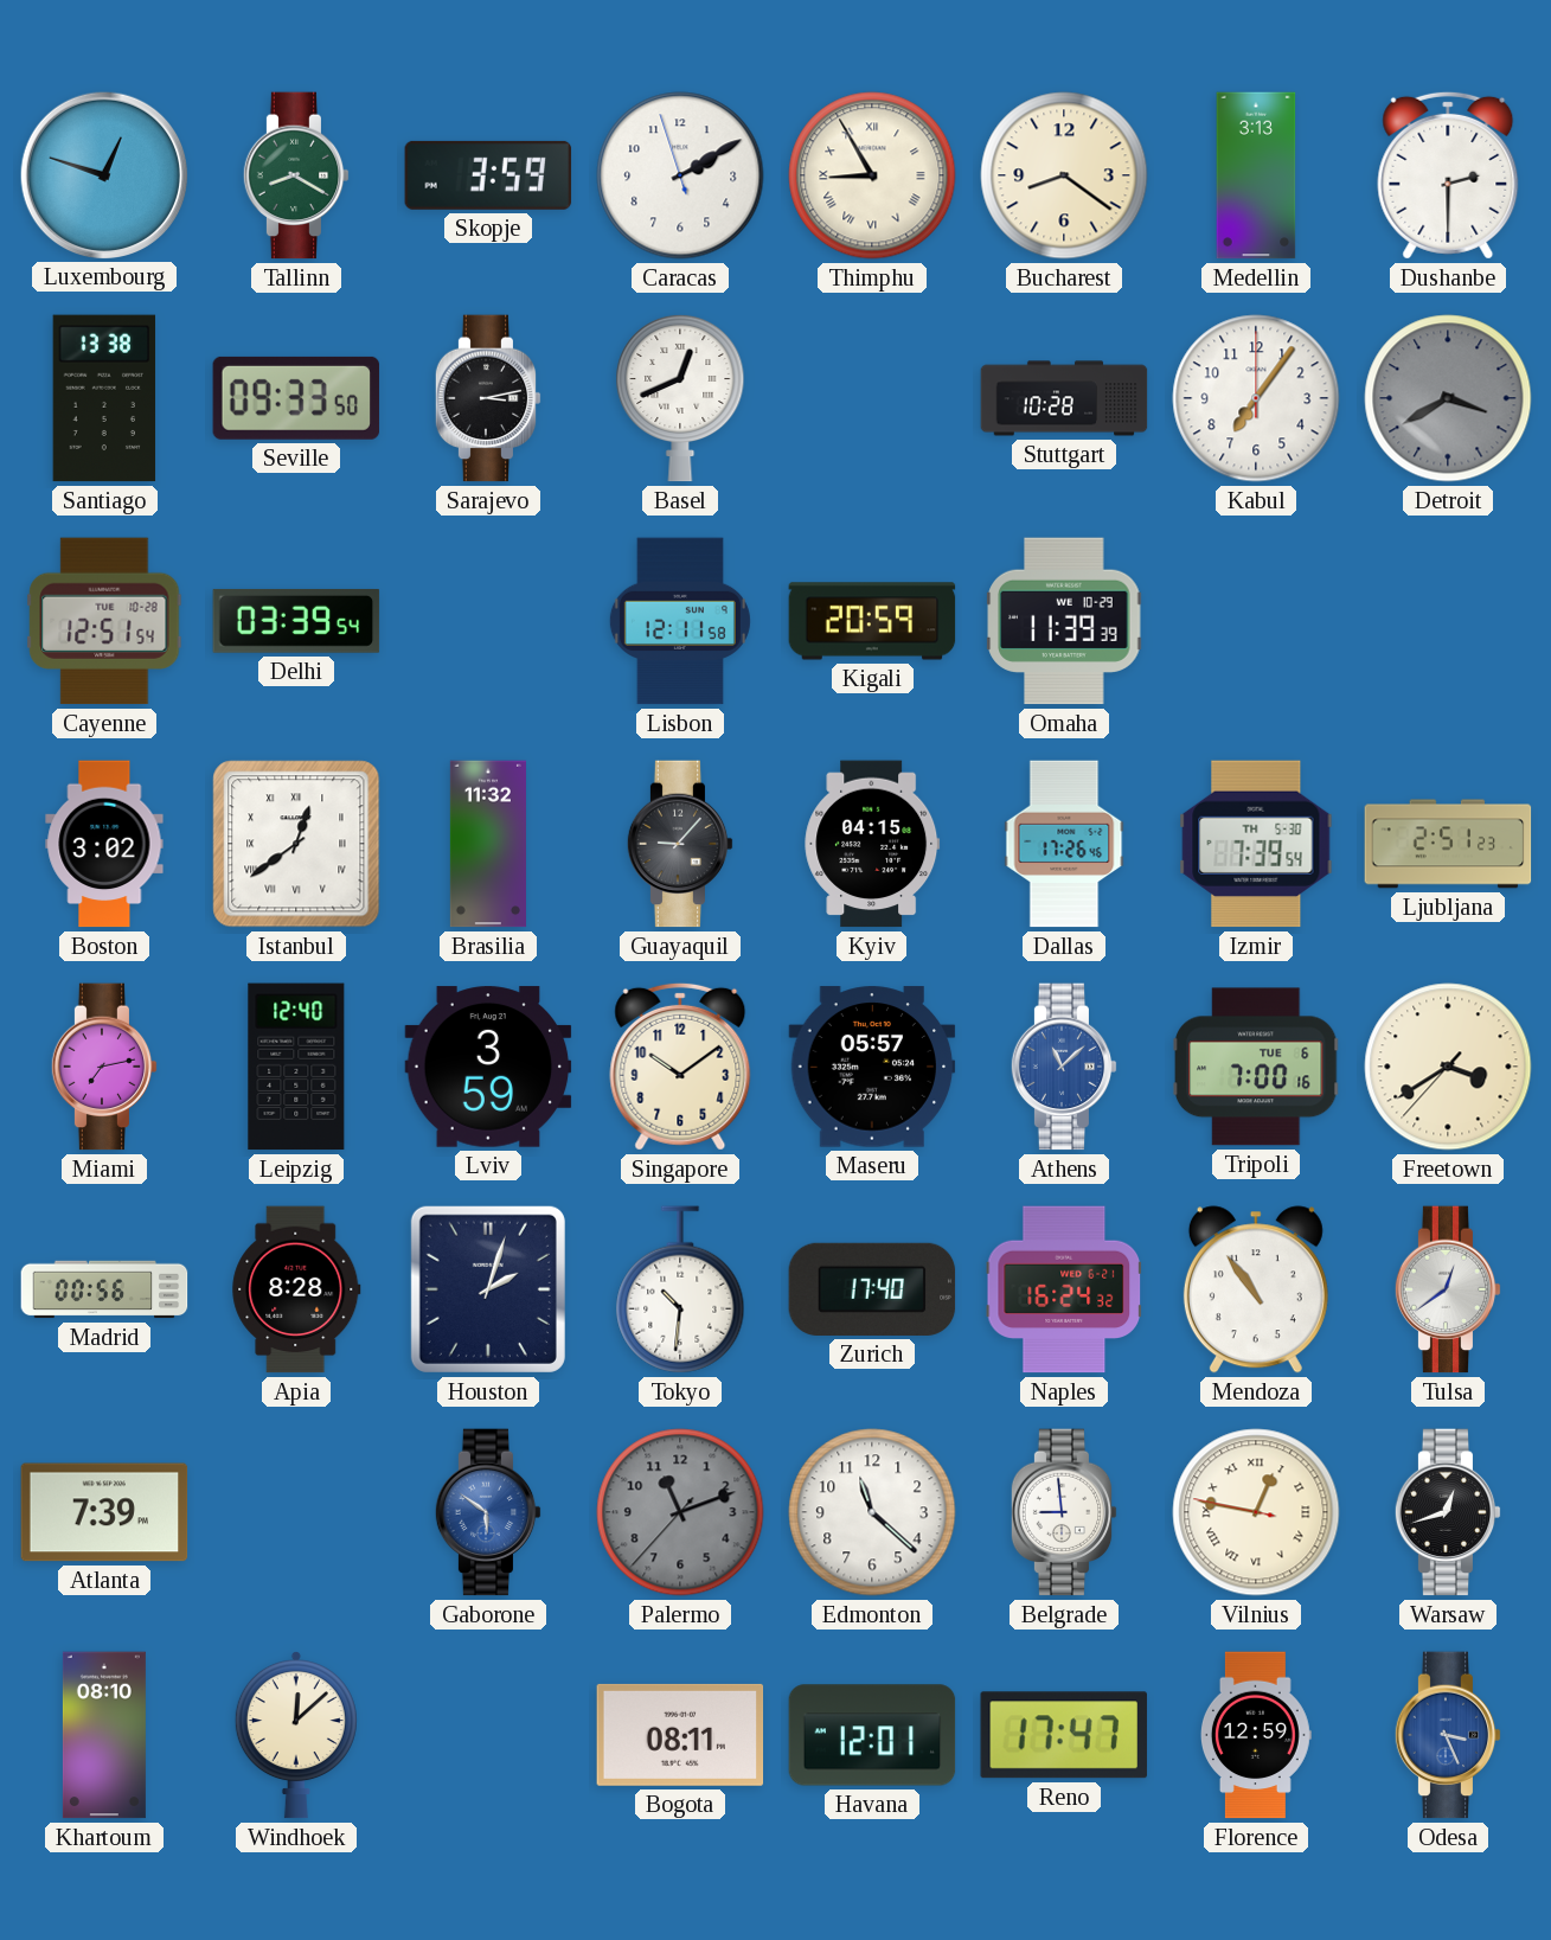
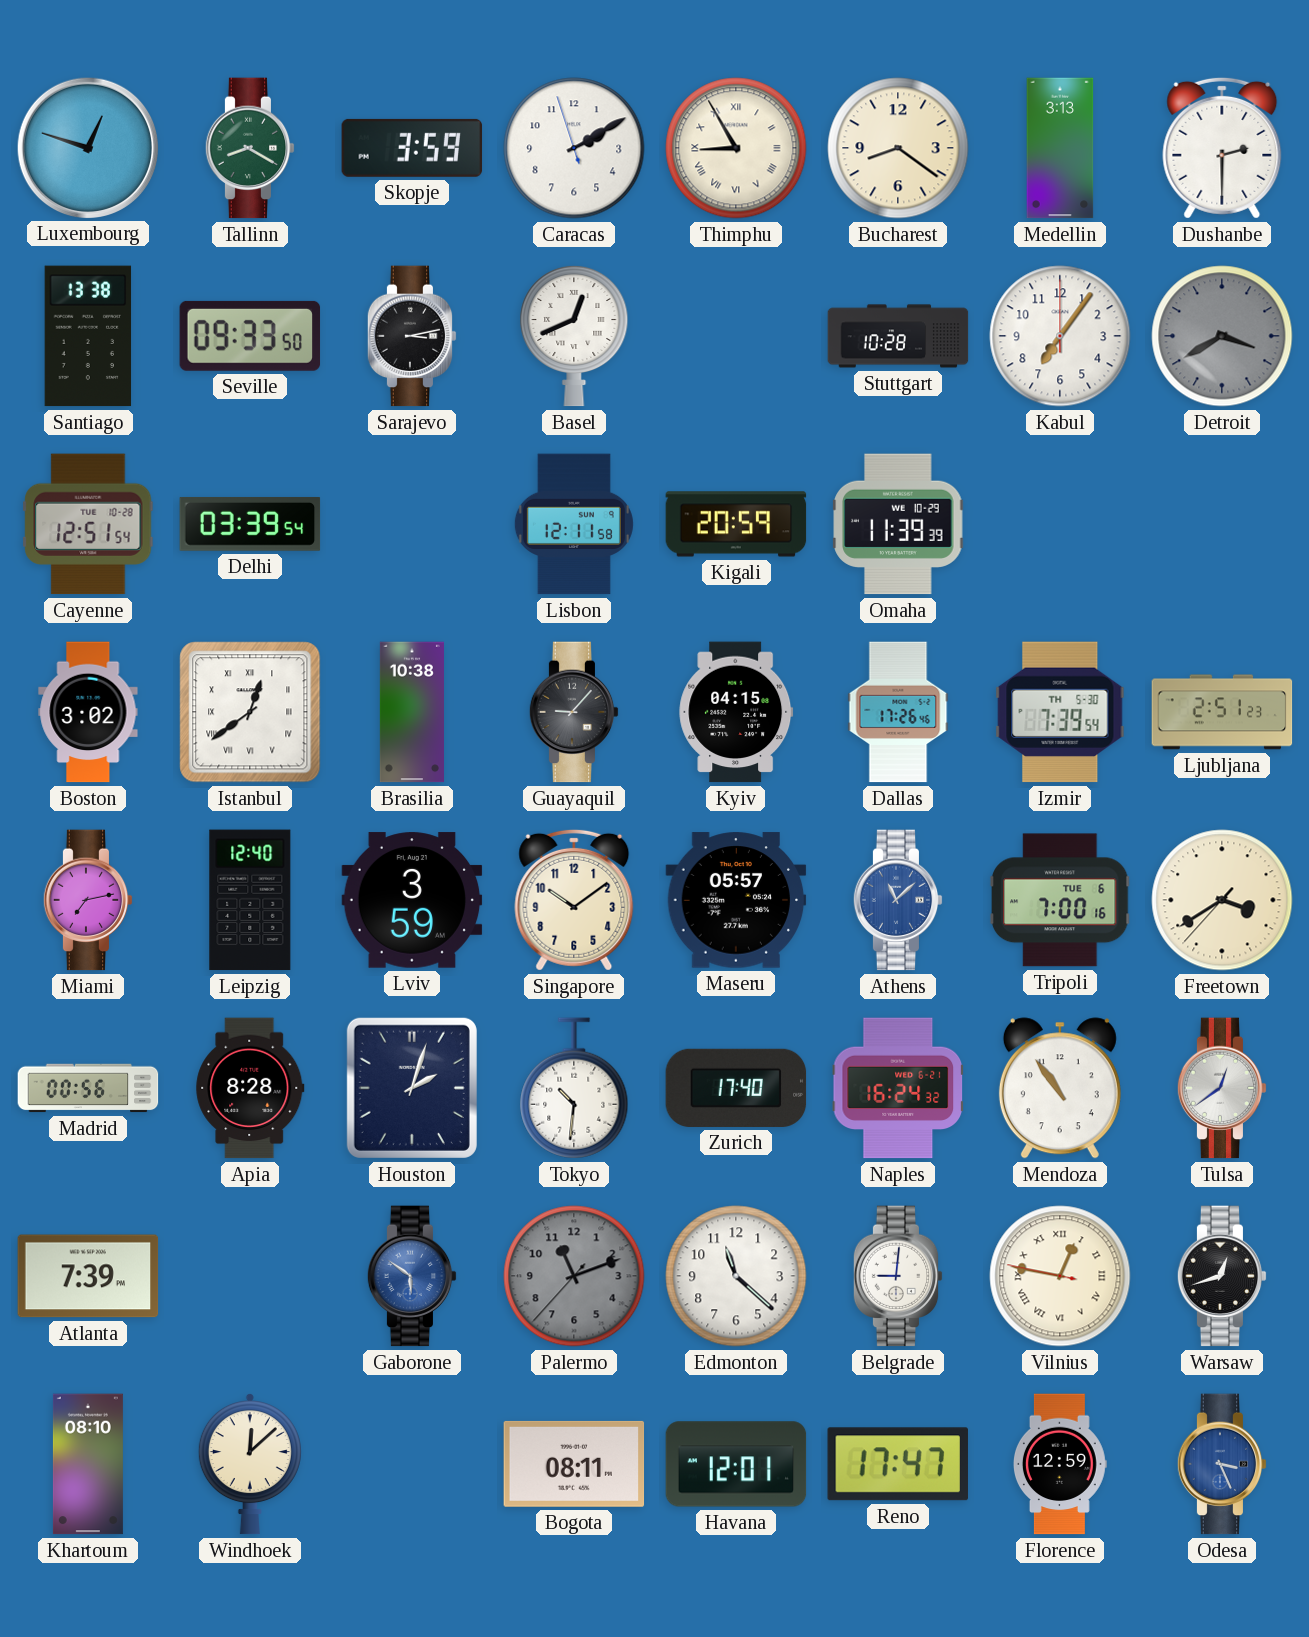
Brasilia: 11:32 -> 10:38 (412, 712)
Belgrade: 8:59 -> 9:01 (898, 1276)
